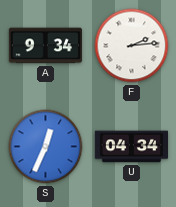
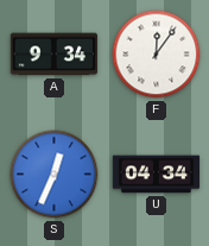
F: 2:14 -> 12:06 (157, 55)
